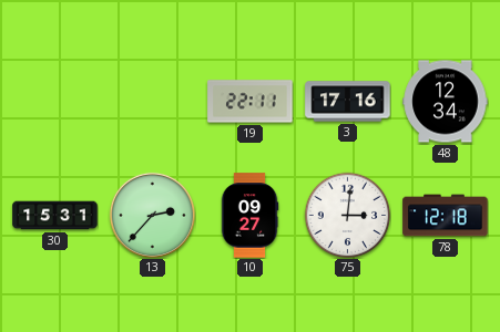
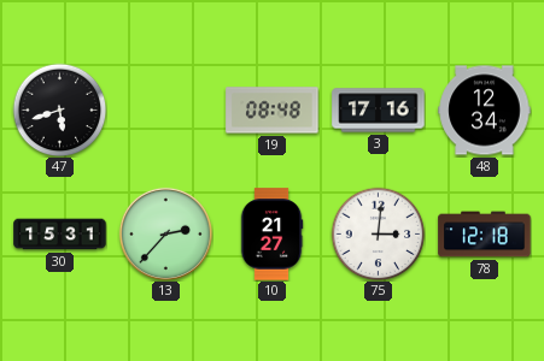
47: none -> 5:42 (59, 110)
19: 22:11 -> 08:48 (273, 111)
10: 09:27 -> 21:27 (271, 235)
